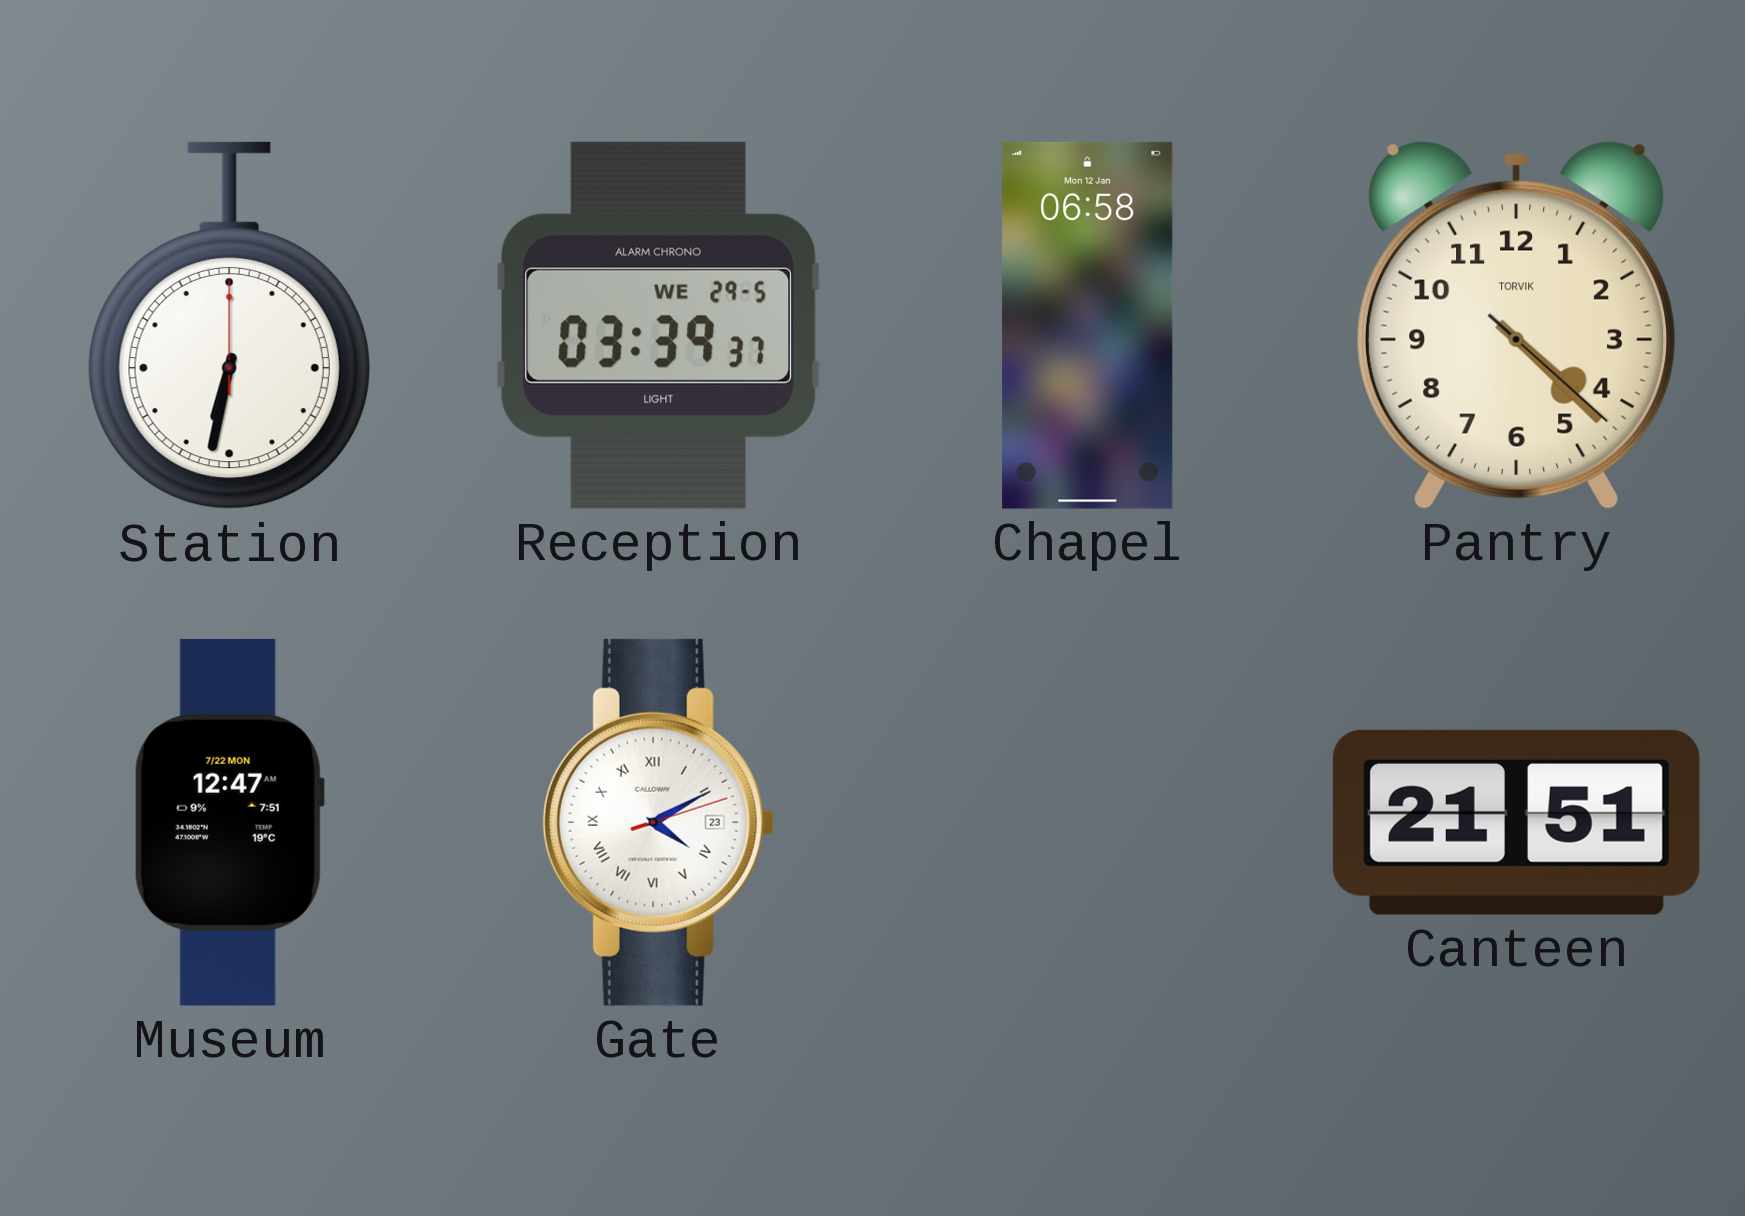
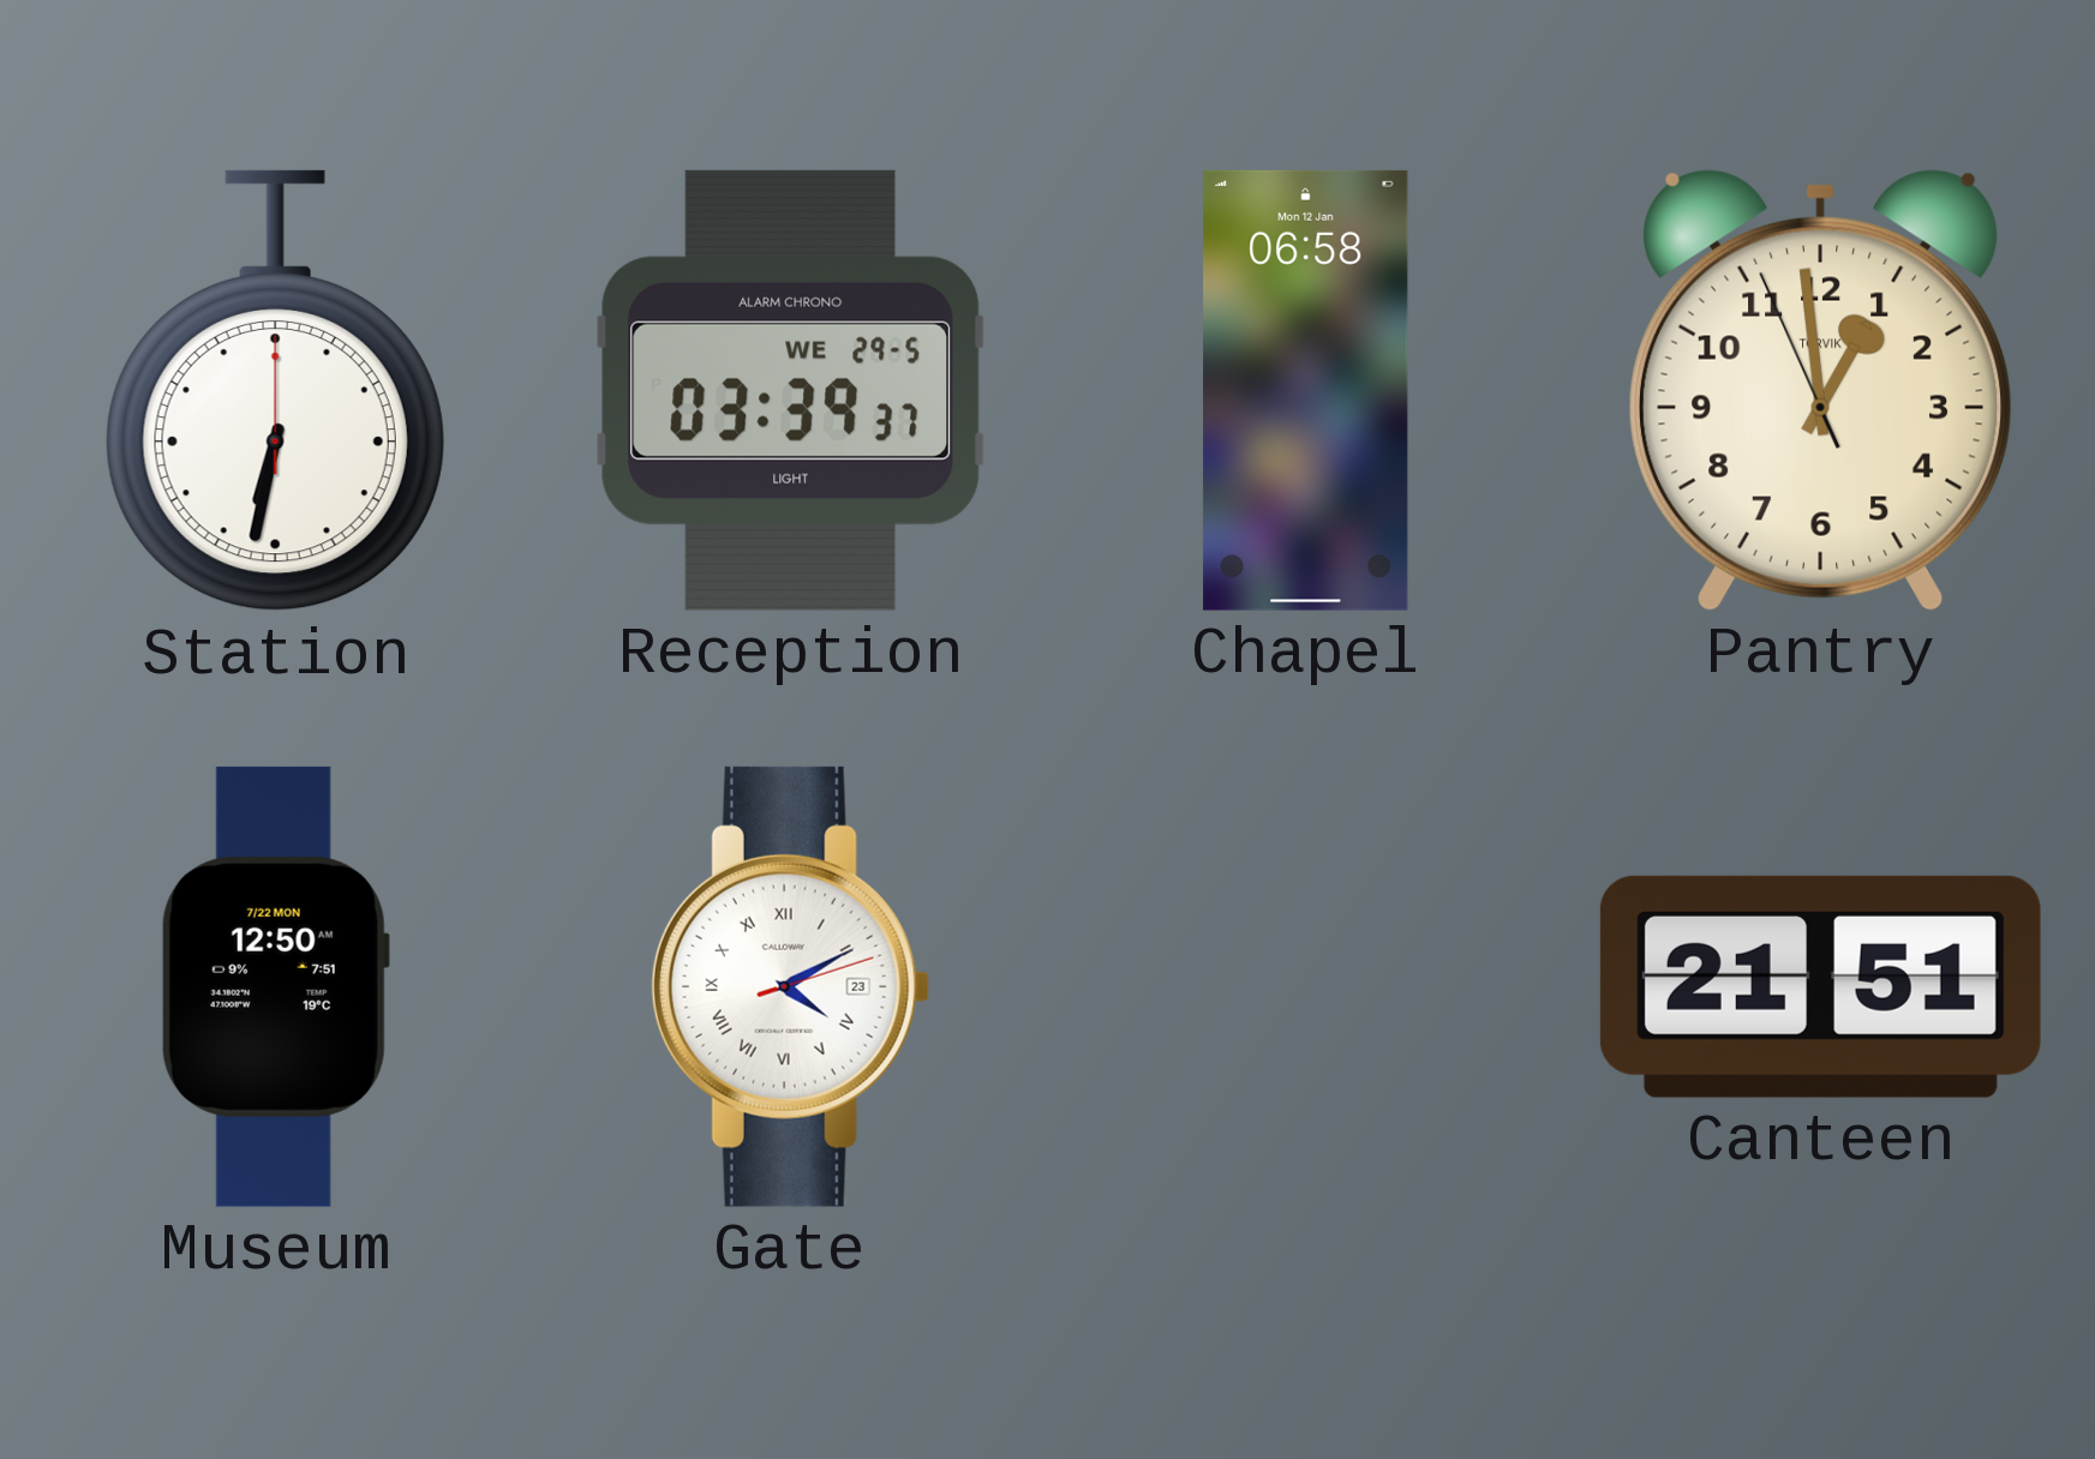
Pantry: 4:22 -> 12:58 (1821, 390)
Museum: 12:47 -> 12:50 (275, 986)
